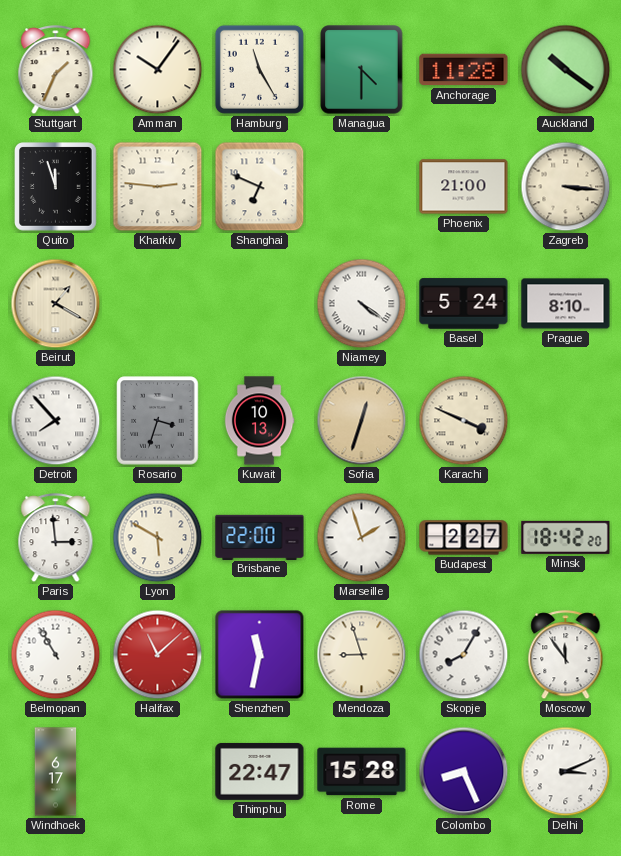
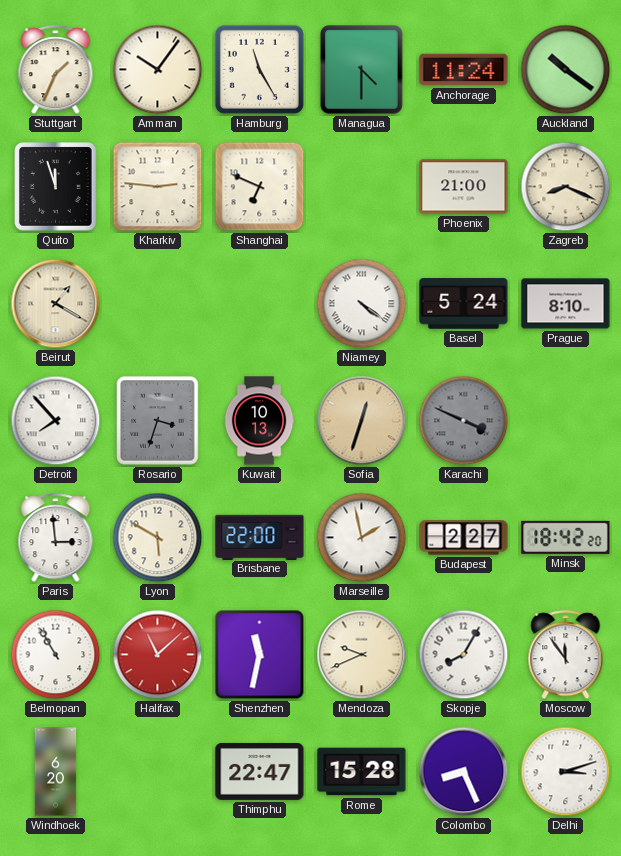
Anchorage: 11:28 -> 11:24 (464, 70)
Zagreb: 3:16 -> 8:19 (566, 187)
Karachi dial: cream -> grey (464, 421)
Marseille: 1:57 -> 1:58 (362, 538)
Mendoza: 8:57 -> 9:41 (362, 655)
Windhoek: 6:17 -> 6:20 (56, 772)
Delhi: 3:11 -> 3:12 (566, 772)
